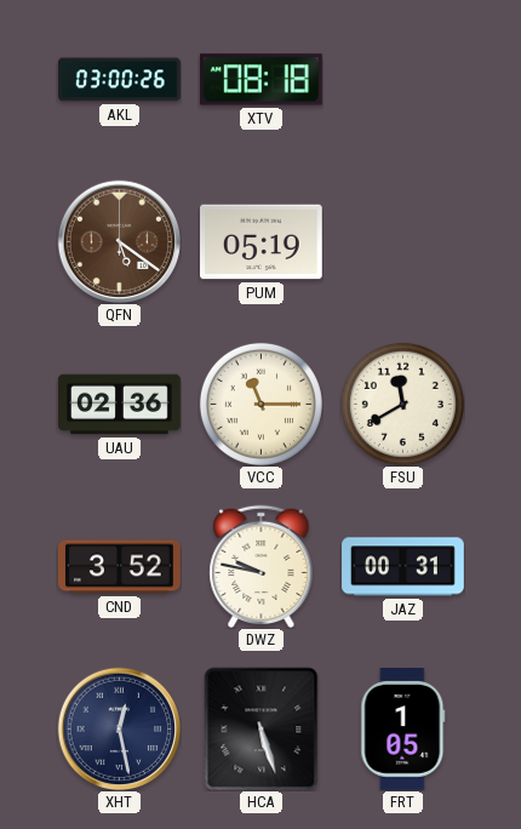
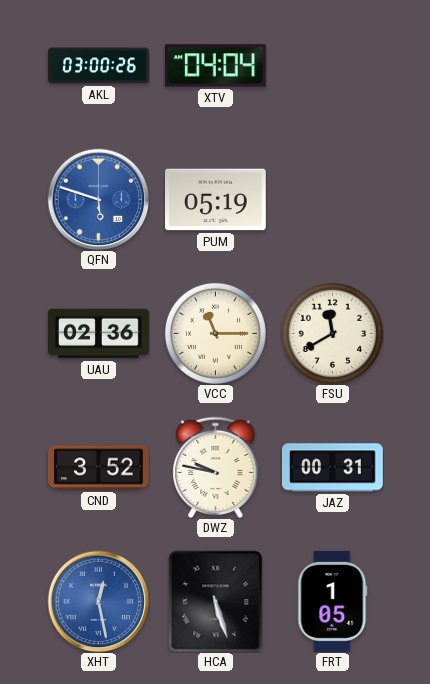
XTV: 08:18 -> 04:04 (215, 66)
QFN: 5:21 -> 5:48 (98, 199)
QFN dial: brown -> blue (98, 199)
XHT dial: navy -> blue (98, 601)
